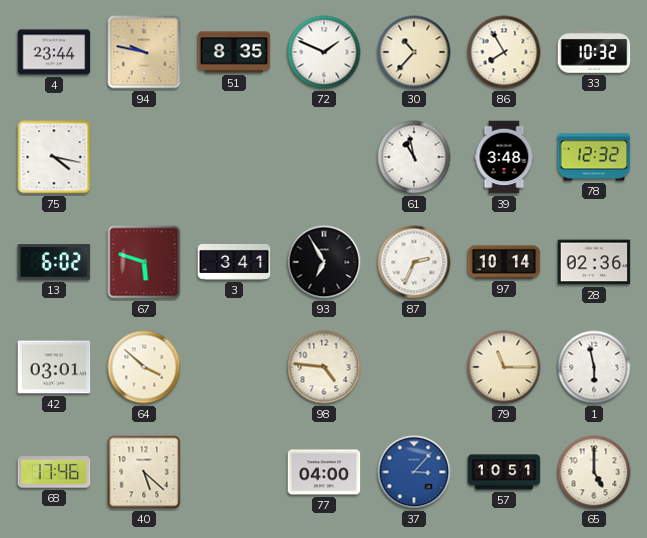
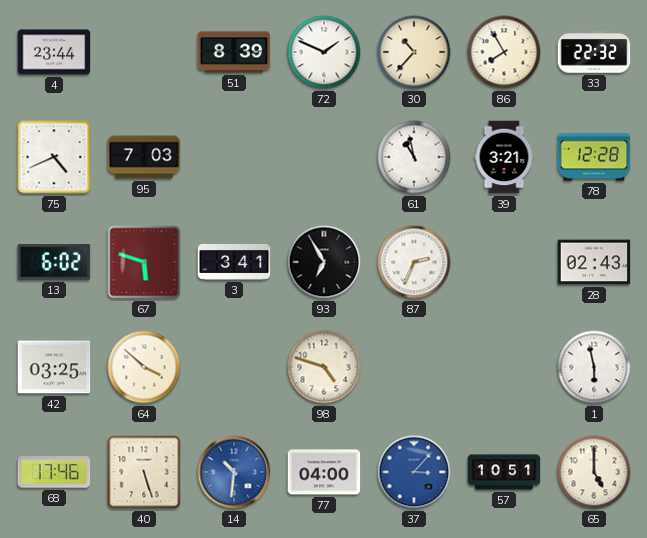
94: 9:47 -> none (144, 52)
51: 8:35 -> 8:39 (234, 52)
33: 10:32 -> 22:32 (594, 52)
75: 4:17 -> 4:41 (54, 157)
95: none -> 7:03 (144, 157)
39: 3:48 -> 3:21 (504, 157)
78: 12:32 -> 12:28 (594, 157)
97: 10:14 -> none (504, 262)
28: 02:36 -> 02:43 (594, 262)
42: 03:01 -> 03:25 (54, 367)
98: 4:46 -> 4:48 (324, 367)
79: 11:15 -> none (504, 367)
40: 5:22 -> 5:27 (144, 472)
14: none -> 10:31 (234, 472)
